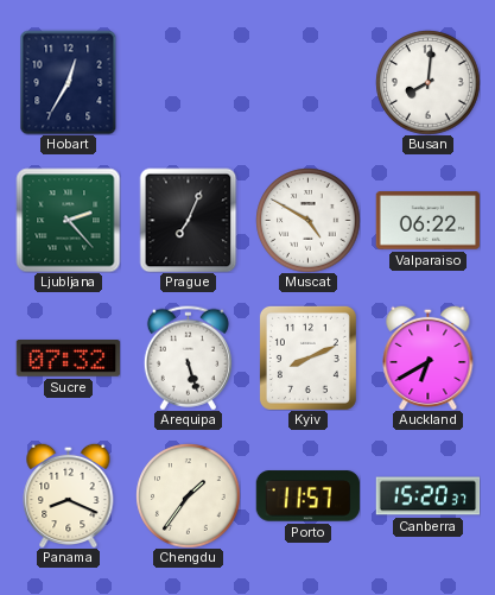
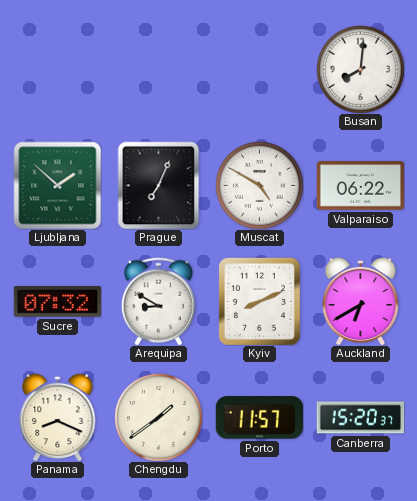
Hobart: 12:35 -> none (69, 82)
Ljubljana: 2:23 -> 1:52 (57, 185)
Arequipa: 5:27 -> 8:50 (158, 301)
Chengdu: 1:36 -> 1:39 (158, 417)
